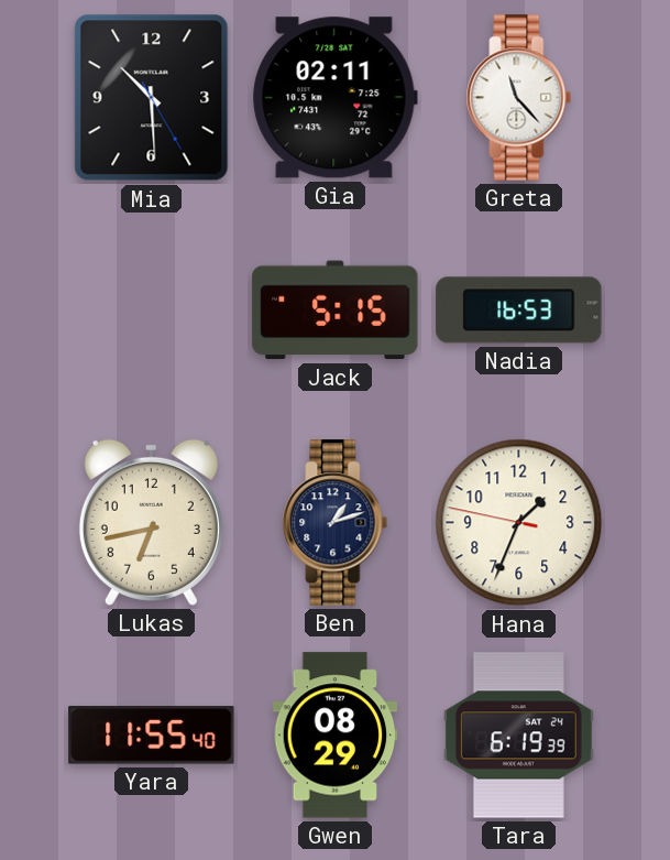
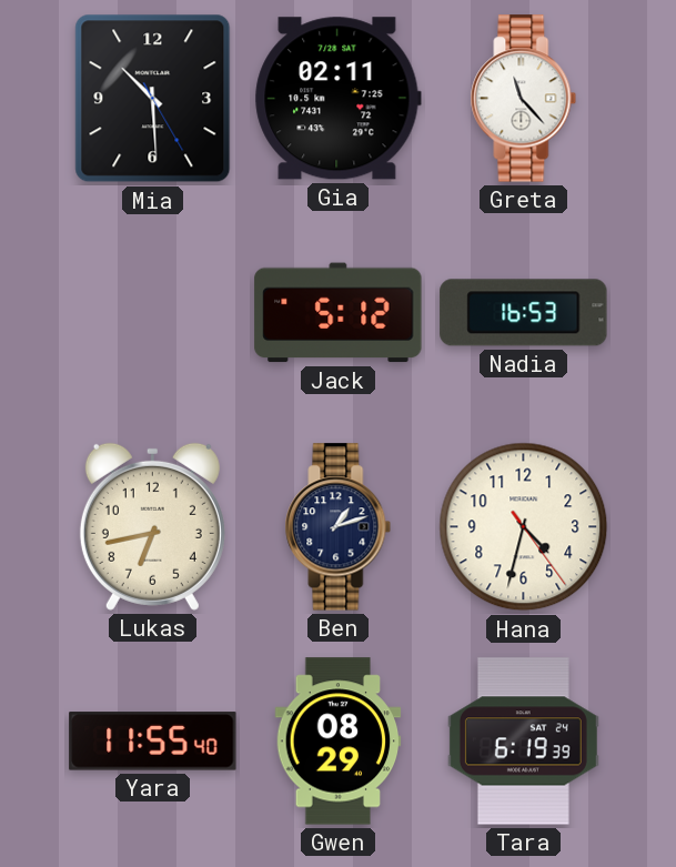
Jack: 5:15 -> 5:12 (339, 313)
Hana: 1:33 -> 4:32 (524, 527)
